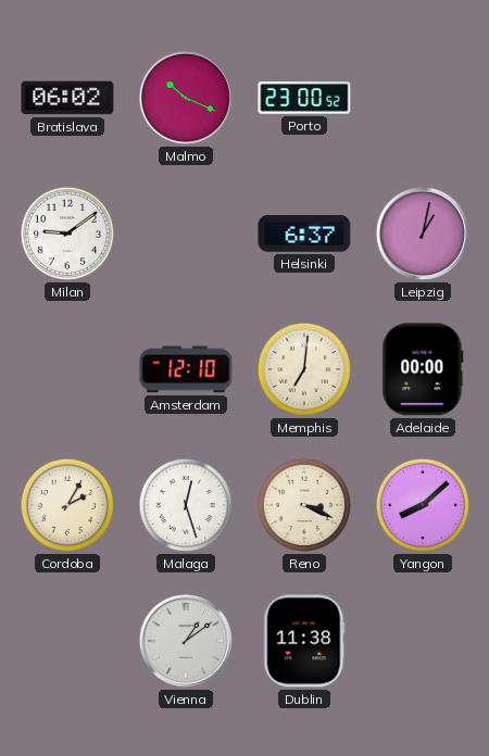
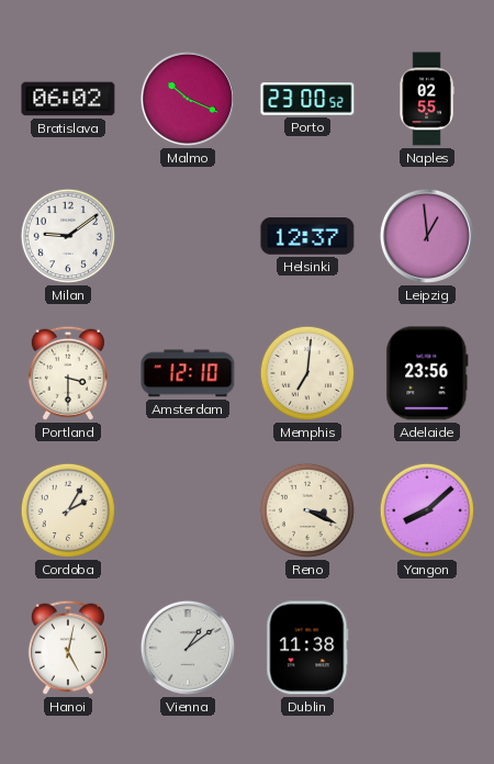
Naples: none -> 02:55 (427, 99)
Helsinki: 6:37 -> 12:37 (307, 236)
Leipzig: 1:02 -> 12:59 (427, 236)
Portland: none -> 3:30 (68, 373)
Adelaide: 00:00 -> 23:56 (427, 373)
Malaga: 12:27 -> none (186, 505)
Hanoi: none -> 5:02 (68, 648)
